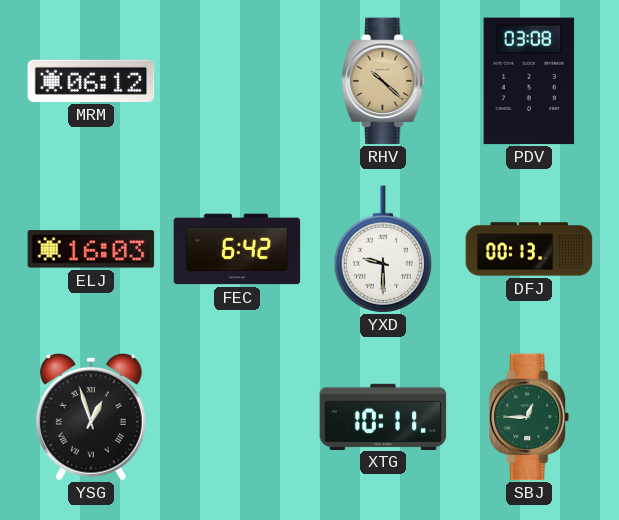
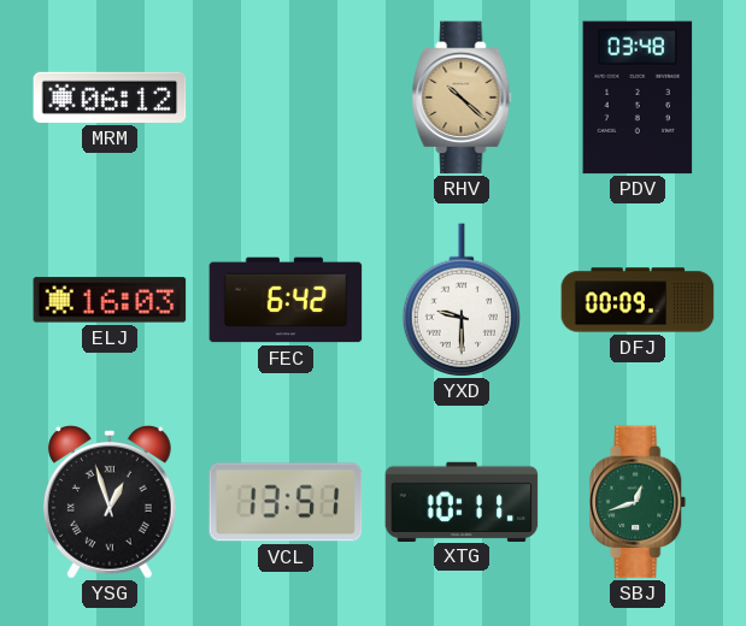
PDV: 03:08 -> 03:48 (638, 98)
DFJ: 00:13 -> 00:09 (638, 300)
VCL: none -> 13:51 (286, 502)
SBJ: 12:45 -> 12:42 (639, 502)
